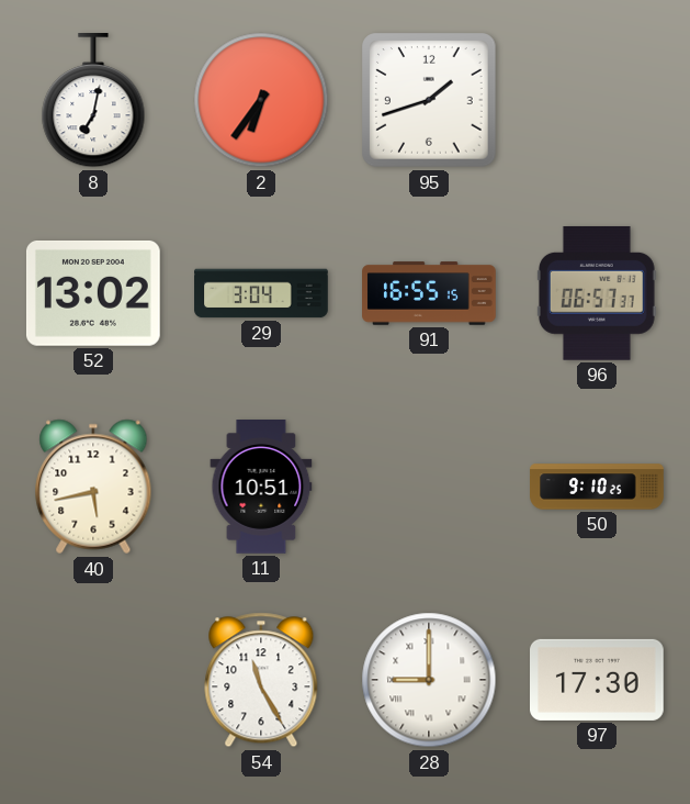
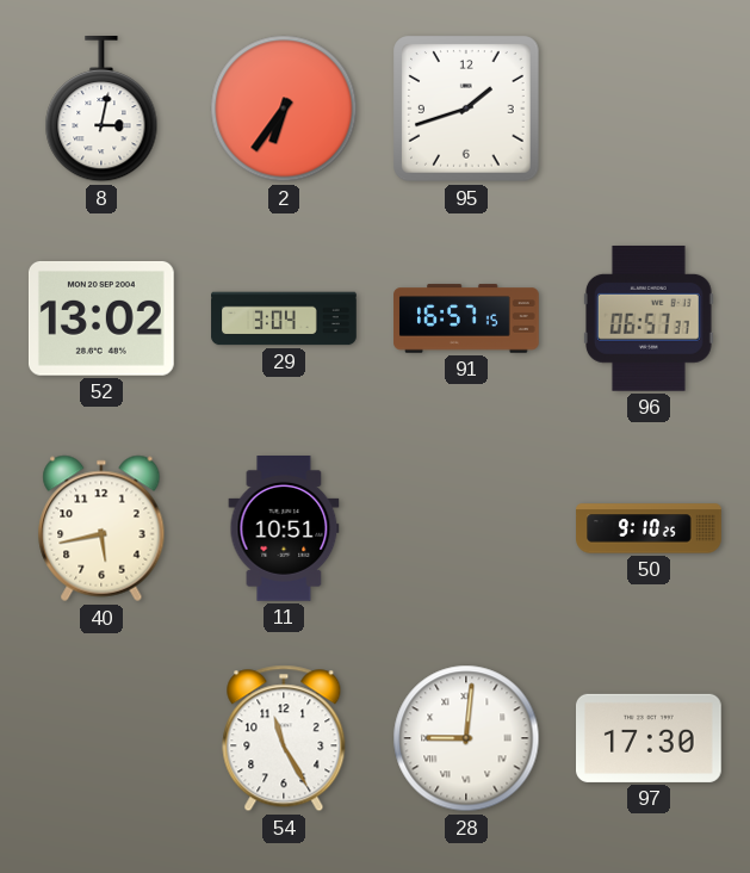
8: 7:02 -> 3:02 (101, 110)
91: 16:55 -> 16:57 (466, 318)
28: 9:00 -> 9:01 (466, 738)
